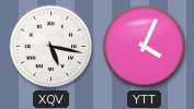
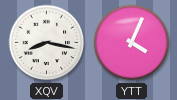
XQV: 5:17 -> 8:17 (47, 43)
